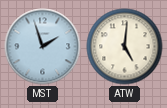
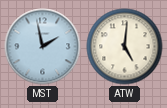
MST: 1:57 -> 1:58 (43, 47)
